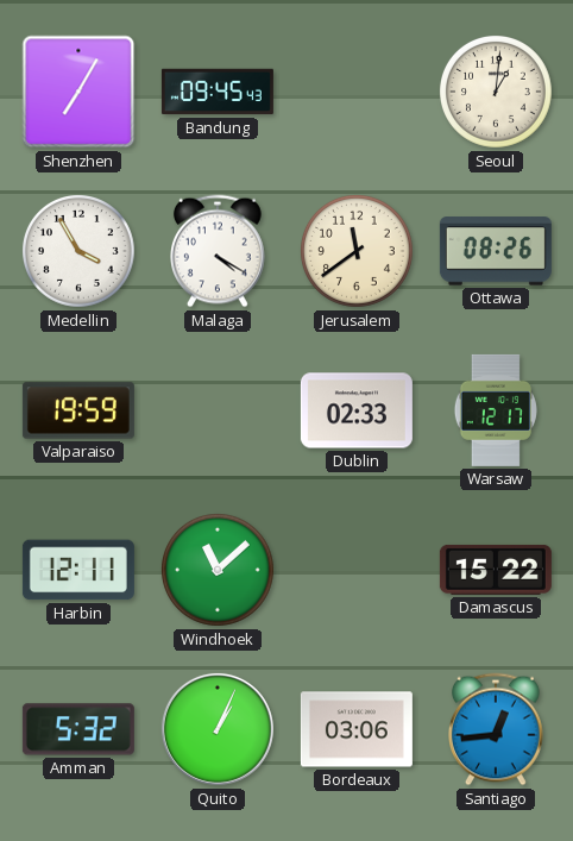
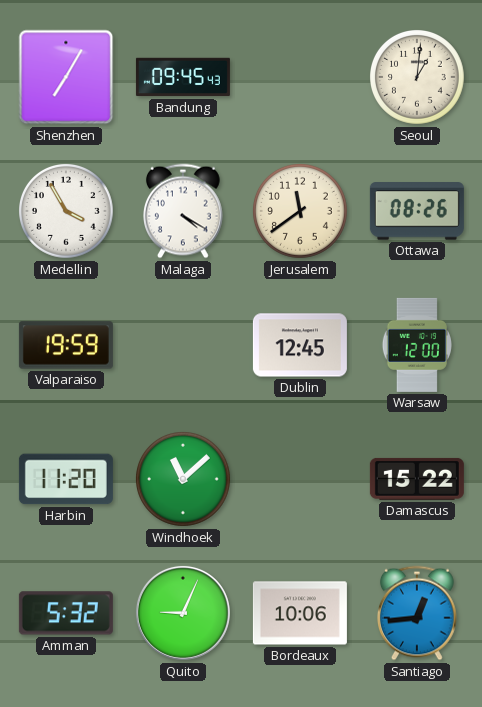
Dublin: 02:33 -> 12:45 (300, 345)
Warsaw: 12:17 -> 12:00 (417, 345)
Harbin: 12:11 -> 11:20 (66, 479)
Quito: 1:04 -> 9:04 (183, 613)
Bordeaux: 03:06 -> 10:06 (300, 613)
